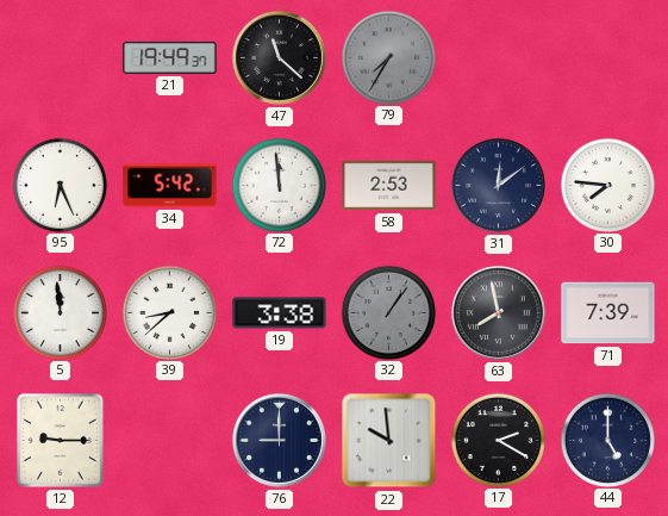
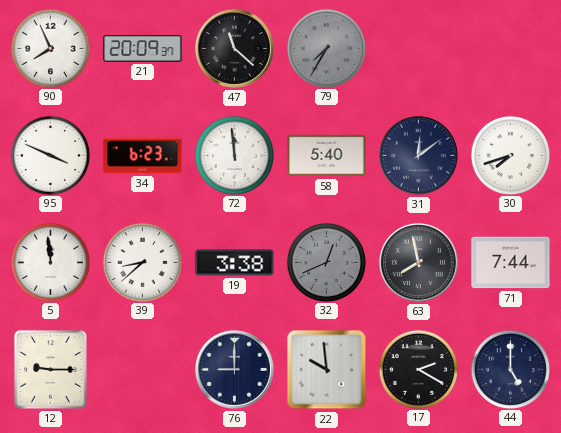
90: none -> 7:56 (50, 48)
21: 19:49 -> 20:09 (143, 49)
95: 6:26 -> 3:49 (50, 155)
34: 5:42 -> 6:23 (143, 156)
58: 2:53 -> 5:40 (327, 156)
30: 7:46 -> 7:42 (510, 155)
32: 1:06 -> 12:41 (326, 262)
71: 7:39 -> 7:44 (511, 263)
